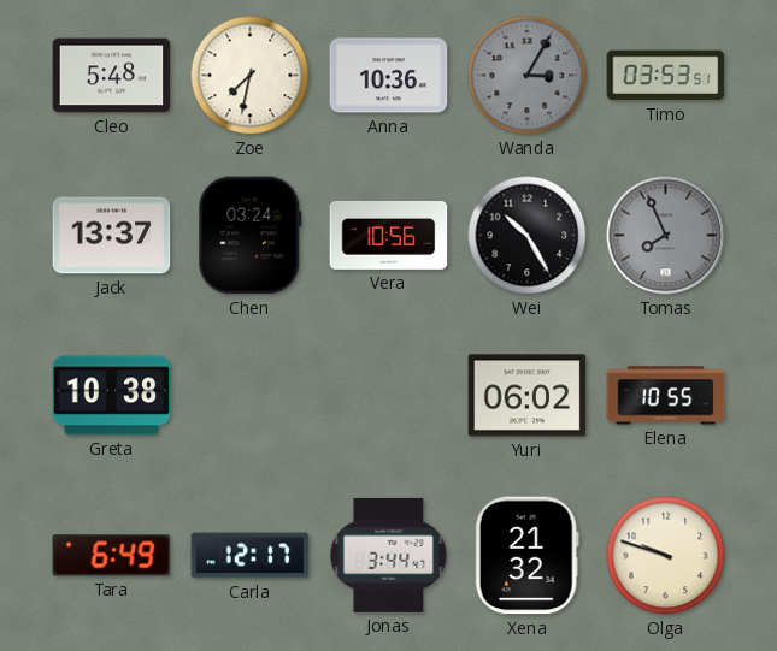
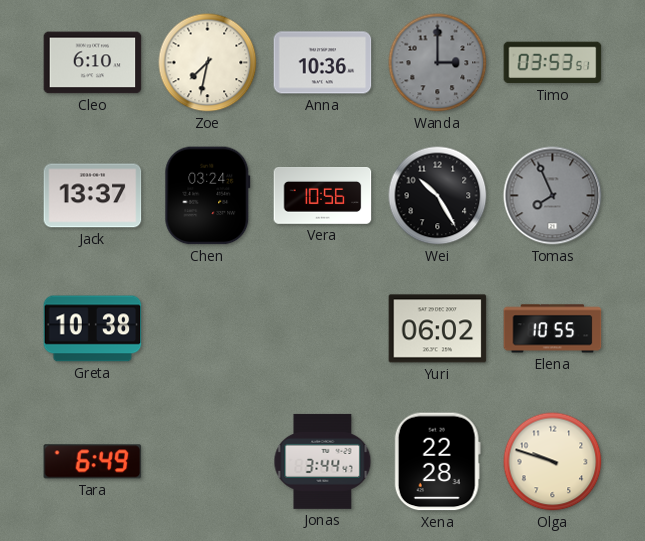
Cleo: 5:48 -> 6:10 (93, 63)
Wanda: 3:05 -> 3:00 (438, 63)
Carla: 12:17 -> none (251, 556)
Xena: 21:32 -> 22:28 (437, 462)
